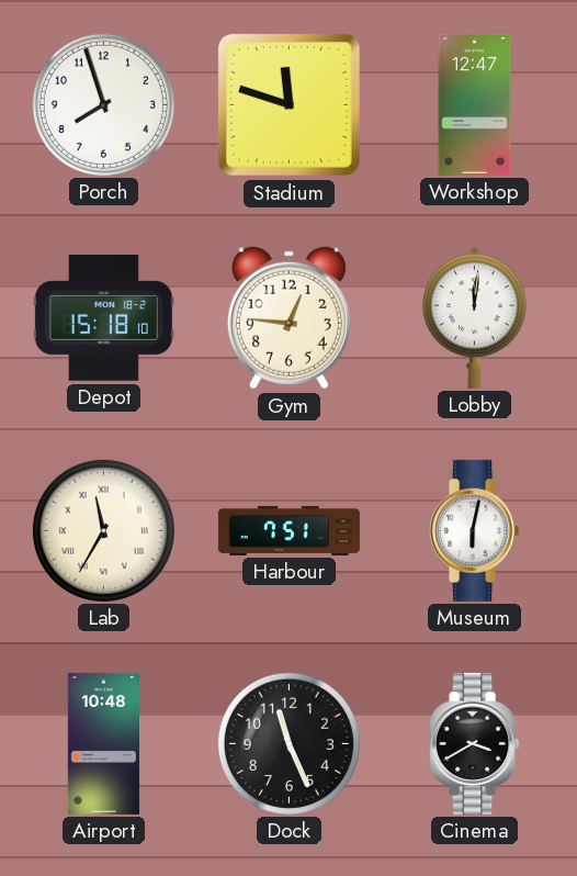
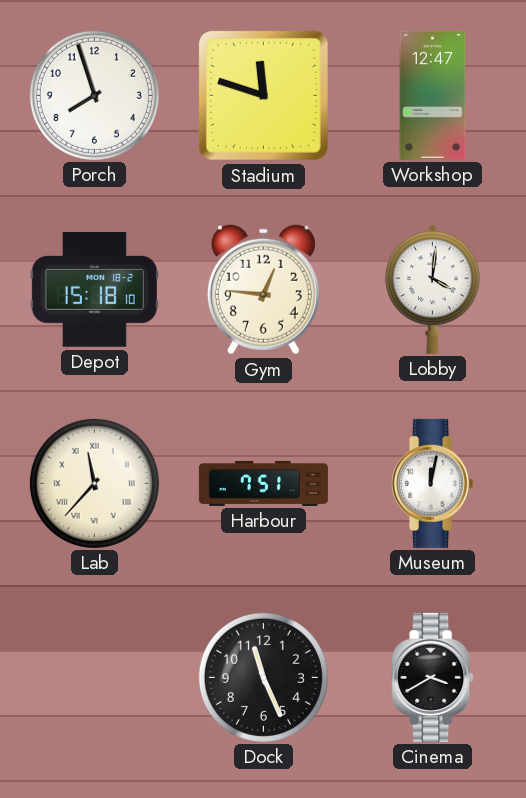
Lobby: 12:01 -> 4:01 (433, 289)
Lab: 11:35 -> 11:37 (94, 483)
Museum: 6:02 -> 12:02 (433, 483)
Airport: 10:48 -> none (103, 743)
